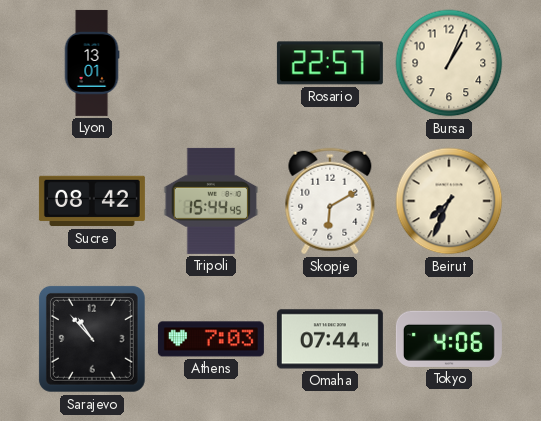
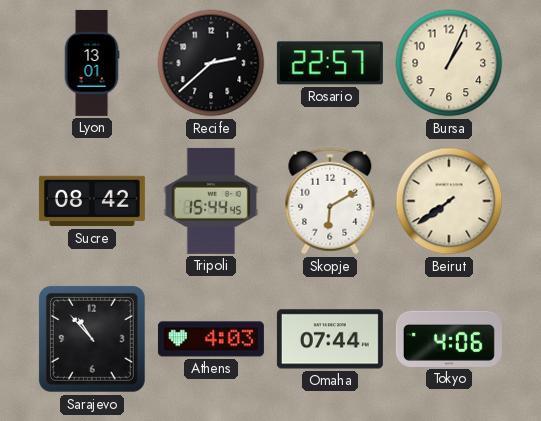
Recife: none -> 2:38 (211, 63)
Beirut: 7:34 -> 7:39 (449, 201)
Athens: 7:03 -> 4:03 (211, 339)
